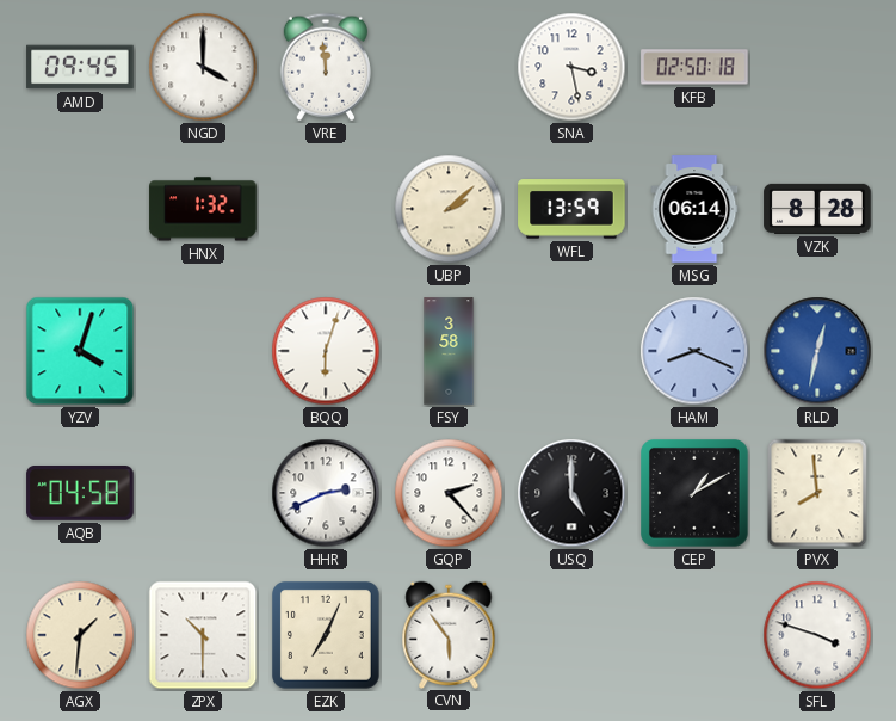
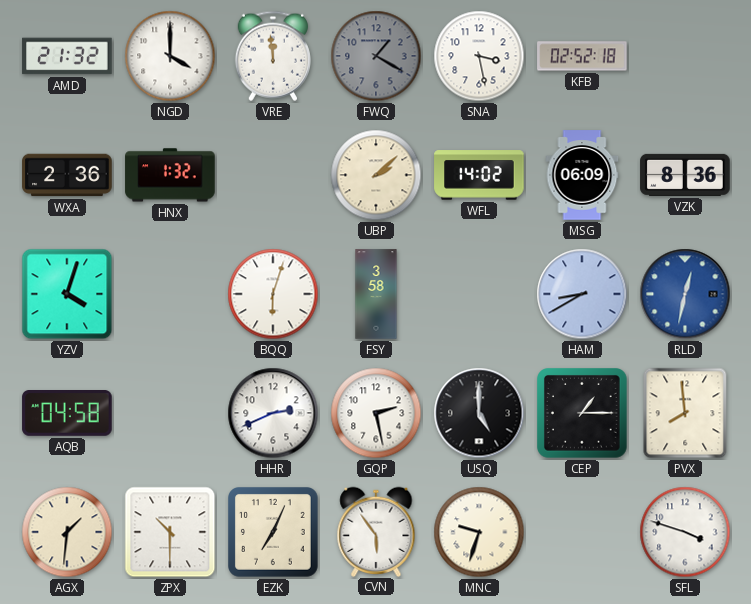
AMD: 09:45 -> 21:32 (67, 56)
FWQ: none -> 1:20 (376, 56)
KFB: 02:50 -> 02:52 (582, 56)
WXA: none -> 2:36 (67, 175)
WFL: 13:59 -> 14:02 (479, 175)
MSG: 06:14 -> 06:09 (582, 175)
VZK: 8:28 -> 8:36 (685, 175)
HAM: 8:19 -> 8:40 (582, 294)
GQP: 2:23 -> 2:28 (376, 413)
CEP: 1:10 -> 1:15 (583, 414)
MNC: none -> 9:33 (479, 532)
